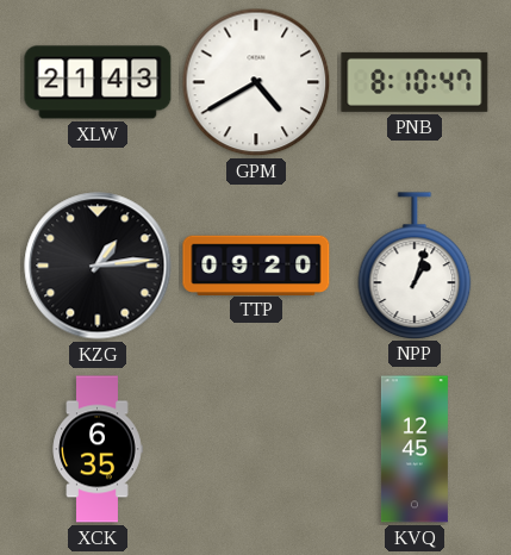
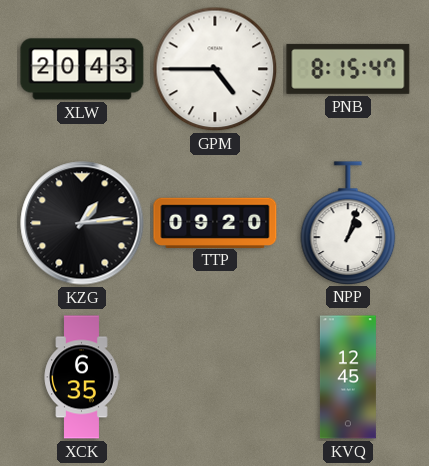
XLW: 21:43 -> 20:43 (82, 69)
GPM: 4:40 -> 4:45 (215, 69)
PNB: 8:10 -> 8:15 (348, 69)
